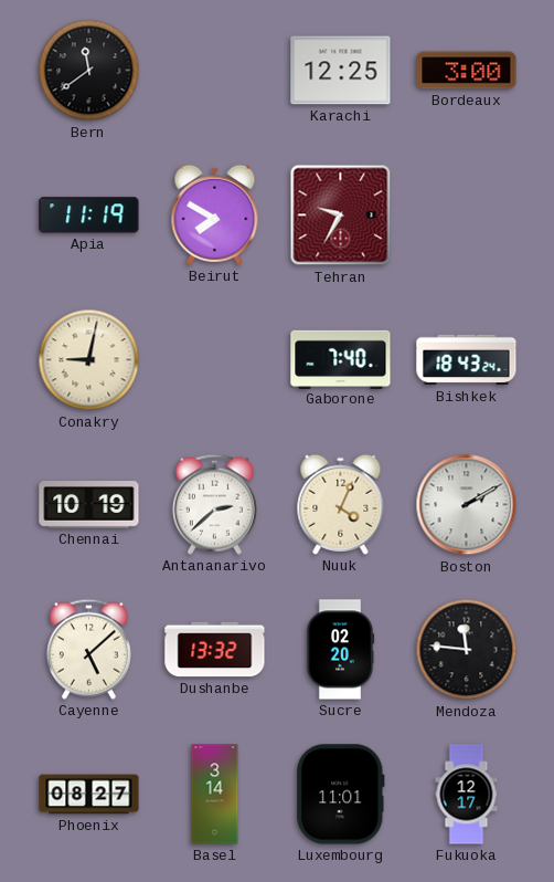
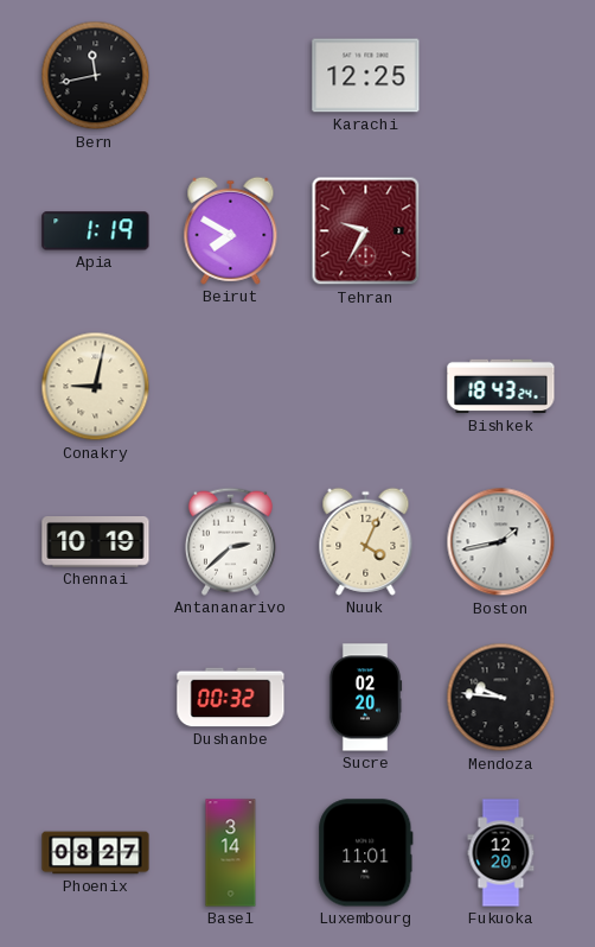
Bern: 11:39 -> 11:43 (96, 76)
Bordeaux: 3:00 -> none (467, 71)
Apia: 11:19 -> 1:19 (96, 231)
Gaborone: 7:40 -> none (341, 359)
Boston: 2:10 -> 1:43 (501, 542)
Cayenne: 5:08 -> none (88, 649)
Dushanbe: 13:32 -> 00:32 (231, 698)
Mendoza: 11:46 -> 9:46 (501, 698)
Fukuoka: 12:17 -> 12:20 (501, 853)
